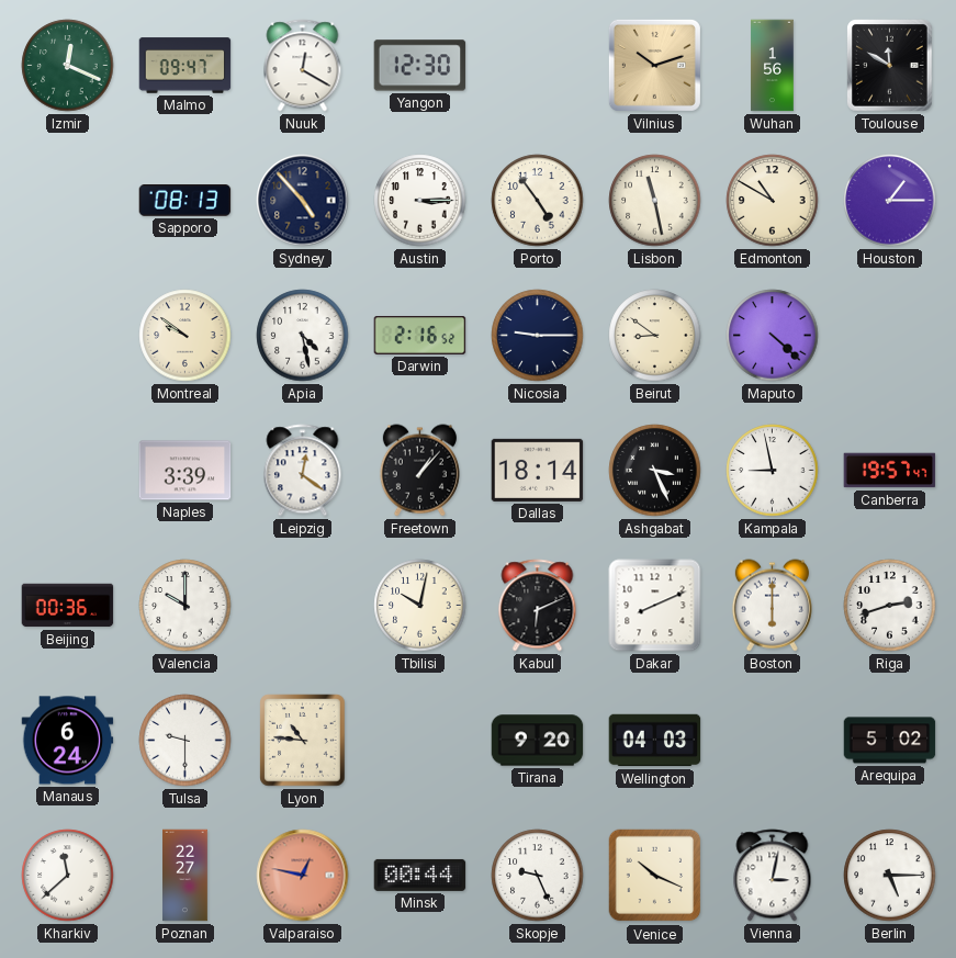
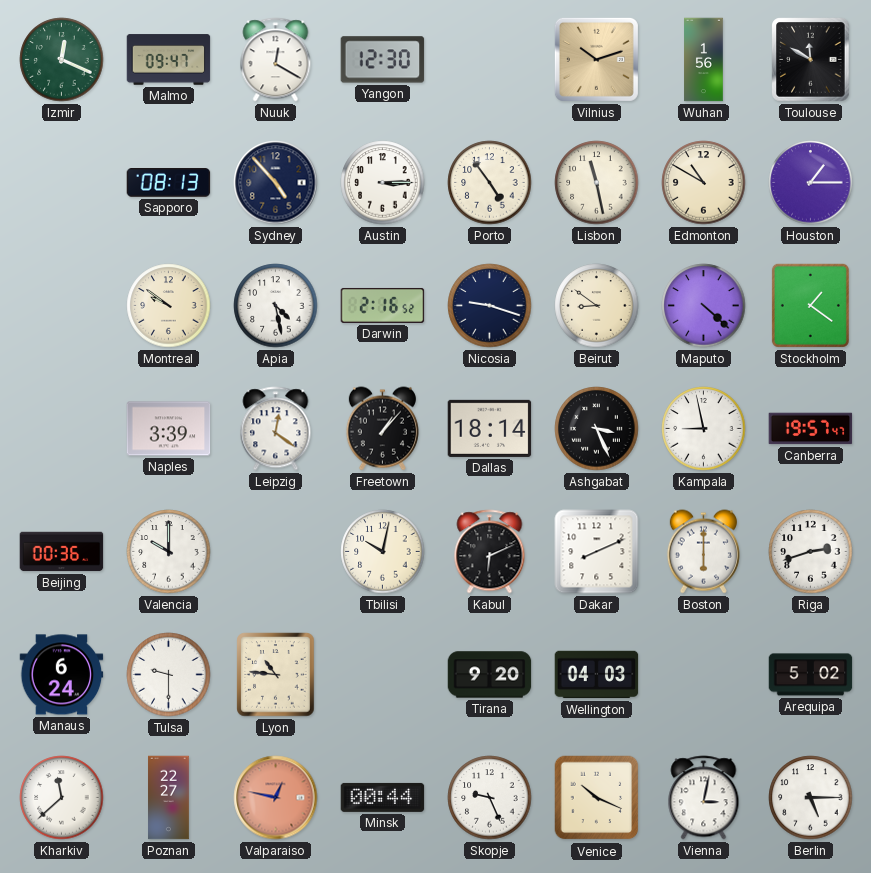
Nicosia: 9:15 -> 9:18 (490, 306)
Stockholm: none -> 1:21 (810, 305)
